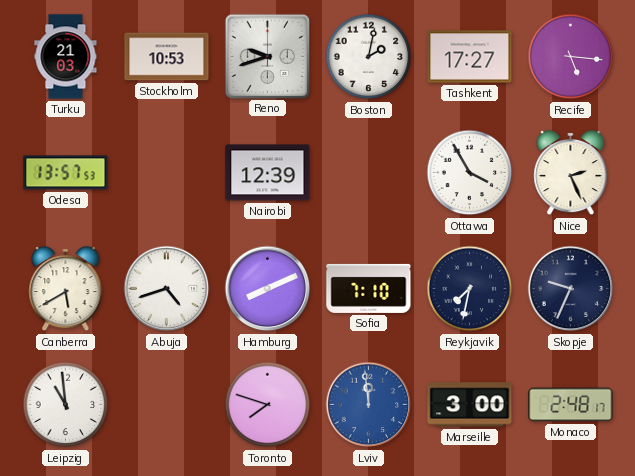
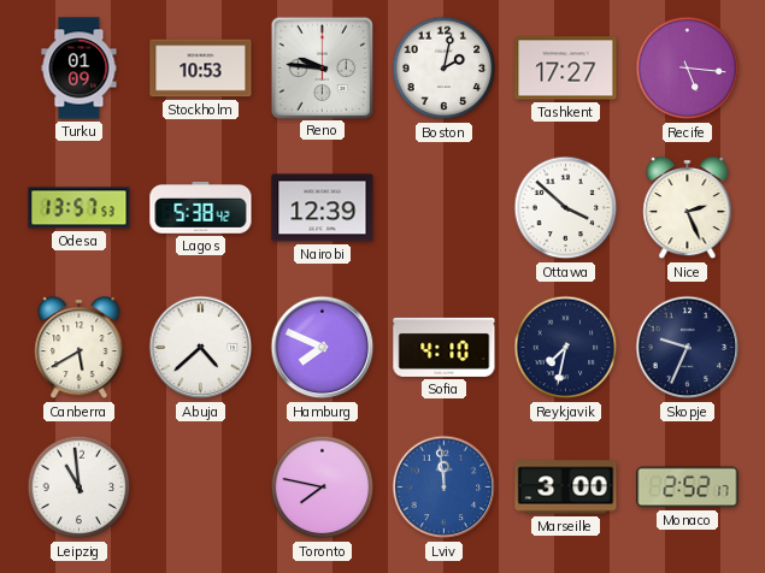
Turku: 21:03 -> 01:09 (80, 69)
Reno: 9:42 -> 9:46 (322, 67)
Lagos: none -> 5:38 (201, 207)
Ottawa: 3:55 -> 3:52 (566, 208)
Abuja: 4:42 -> 4:38 (201, 348)
Hamburg: 8:11 -> 7:49 (323, 348)
Sofia: 7:10 -> 4:10 (445, 347)
Toronto: 7:48 -> 7:47 (323, 488)
Monaco: 2:48 -> 2:52 (688, 488)
